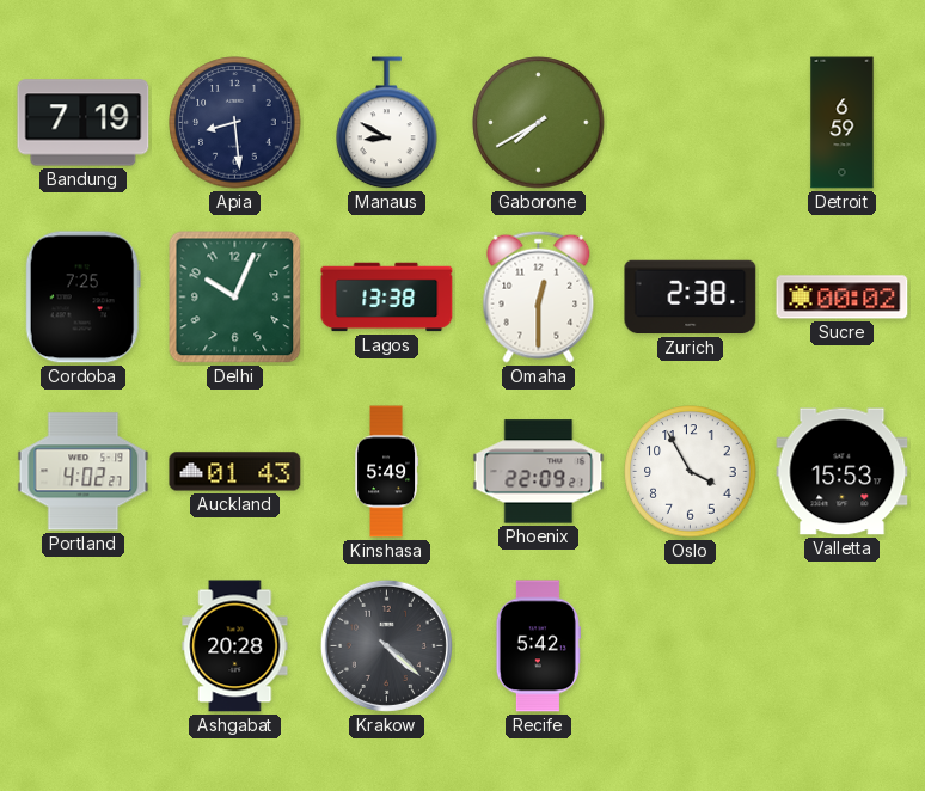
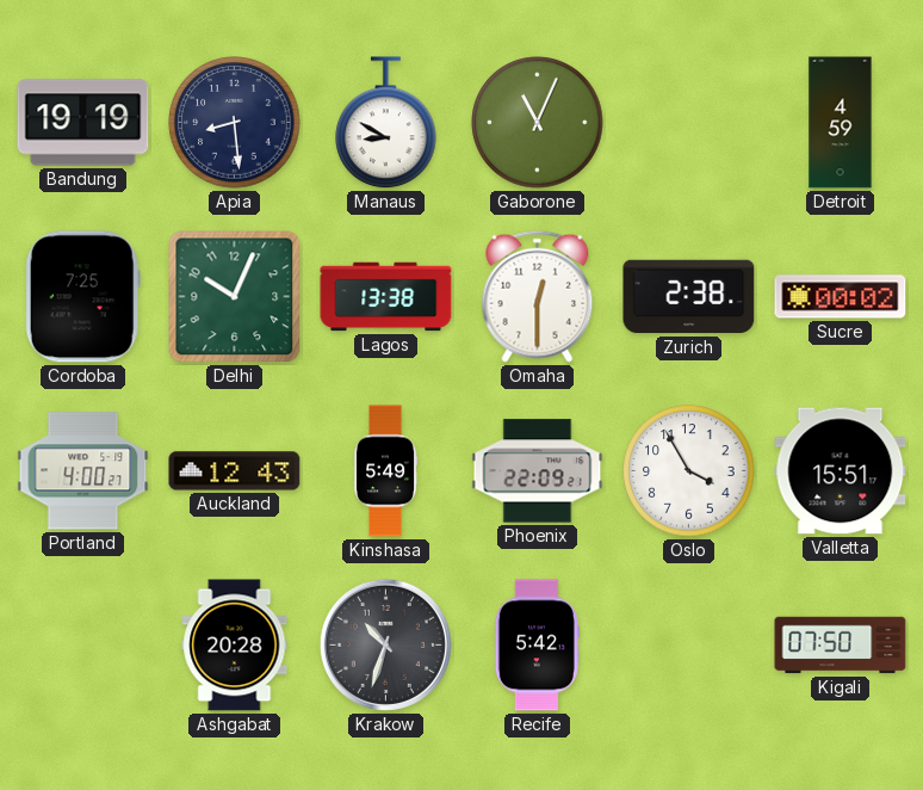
Bandung: 7:19 -> 19:19 (83, 123)
Gaborone: 7:40 -> 11:04 (538, 123)
Detroit: 6:59 -> 4:59 (841, 123)
Portland: 4:02 -> 4:00 (83, 471)
Auckland: 01:43 -> 12:43 (235, 471)
Valletta: 15:53 -> 15:51 (841, 471)
Krakow: 4:22 -> 10:33 (385, 644)
Kigali: none -> 07:50 (841, 646)
